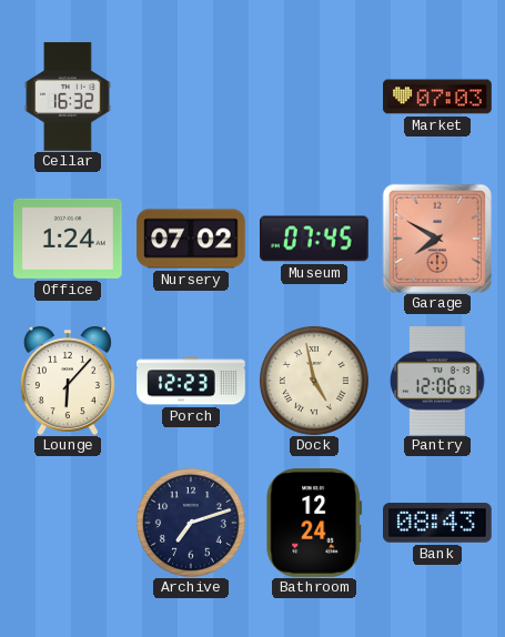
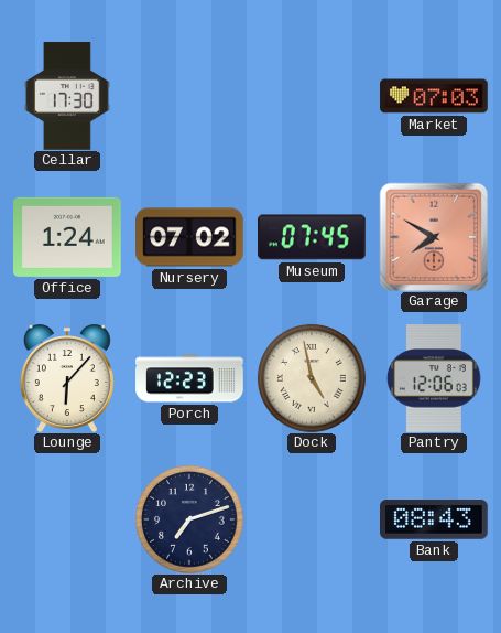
Cellar: 16:32 -> 17:30 (67, 96)
Bathroom: 12:24 -> none (314, 524)
